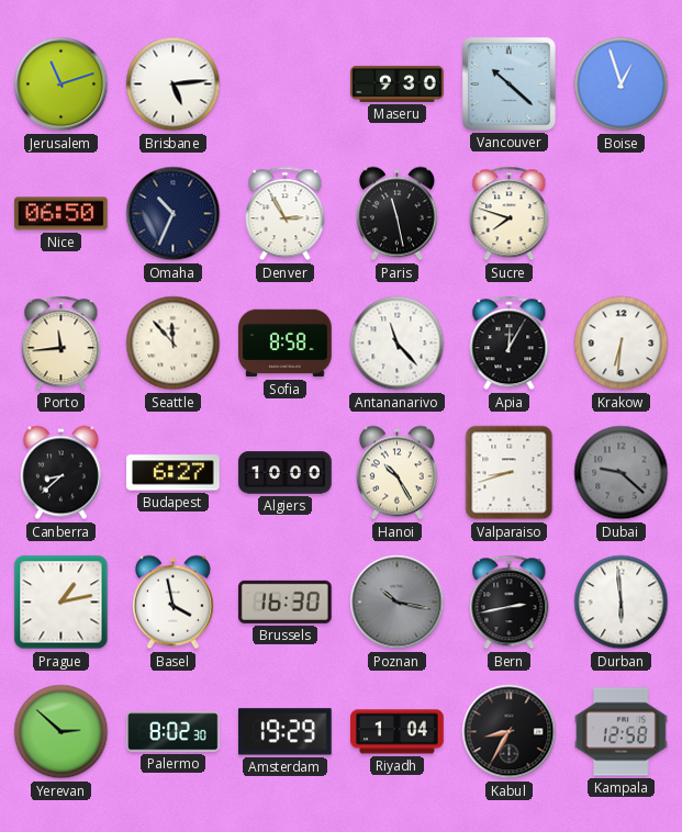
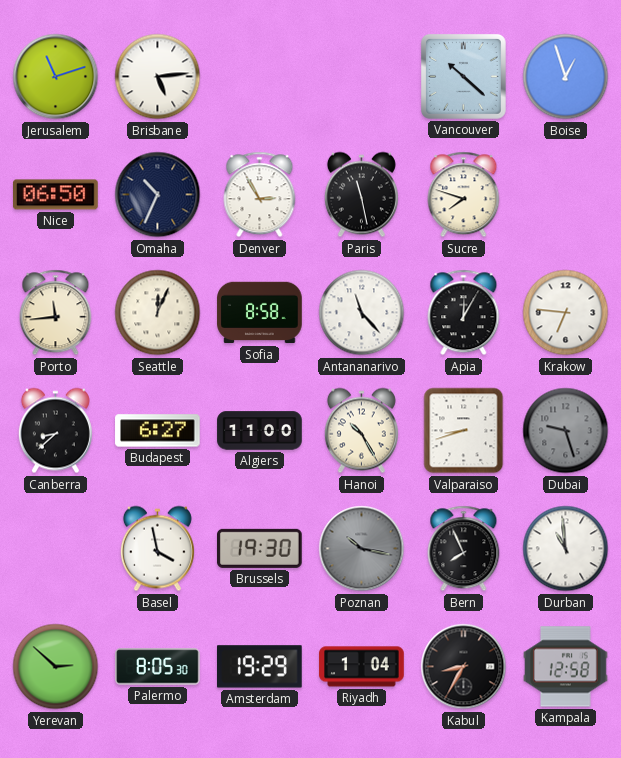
Maseru: 9:30 -> none (398, 83)
Seattle: 11:53 -> 12:04 (158, 313)
Krakow: 6:31 -> 6:46 (566, 313)
Algiers: 10:00 -> 11:00 (260, 431)
Dubai: 9:22 -> 9:27 (566, 431)
Prague: 1:13 -> none (62, 603)
Brussels: 16:30 -> 19:30 (260, 548)
Bern: 2:43 -> 7:56 (464, 549)
Durban: 5:59 -> 10:59 (566, 549)
Palermo: 8:02 -> 8:05 (158, 667)
